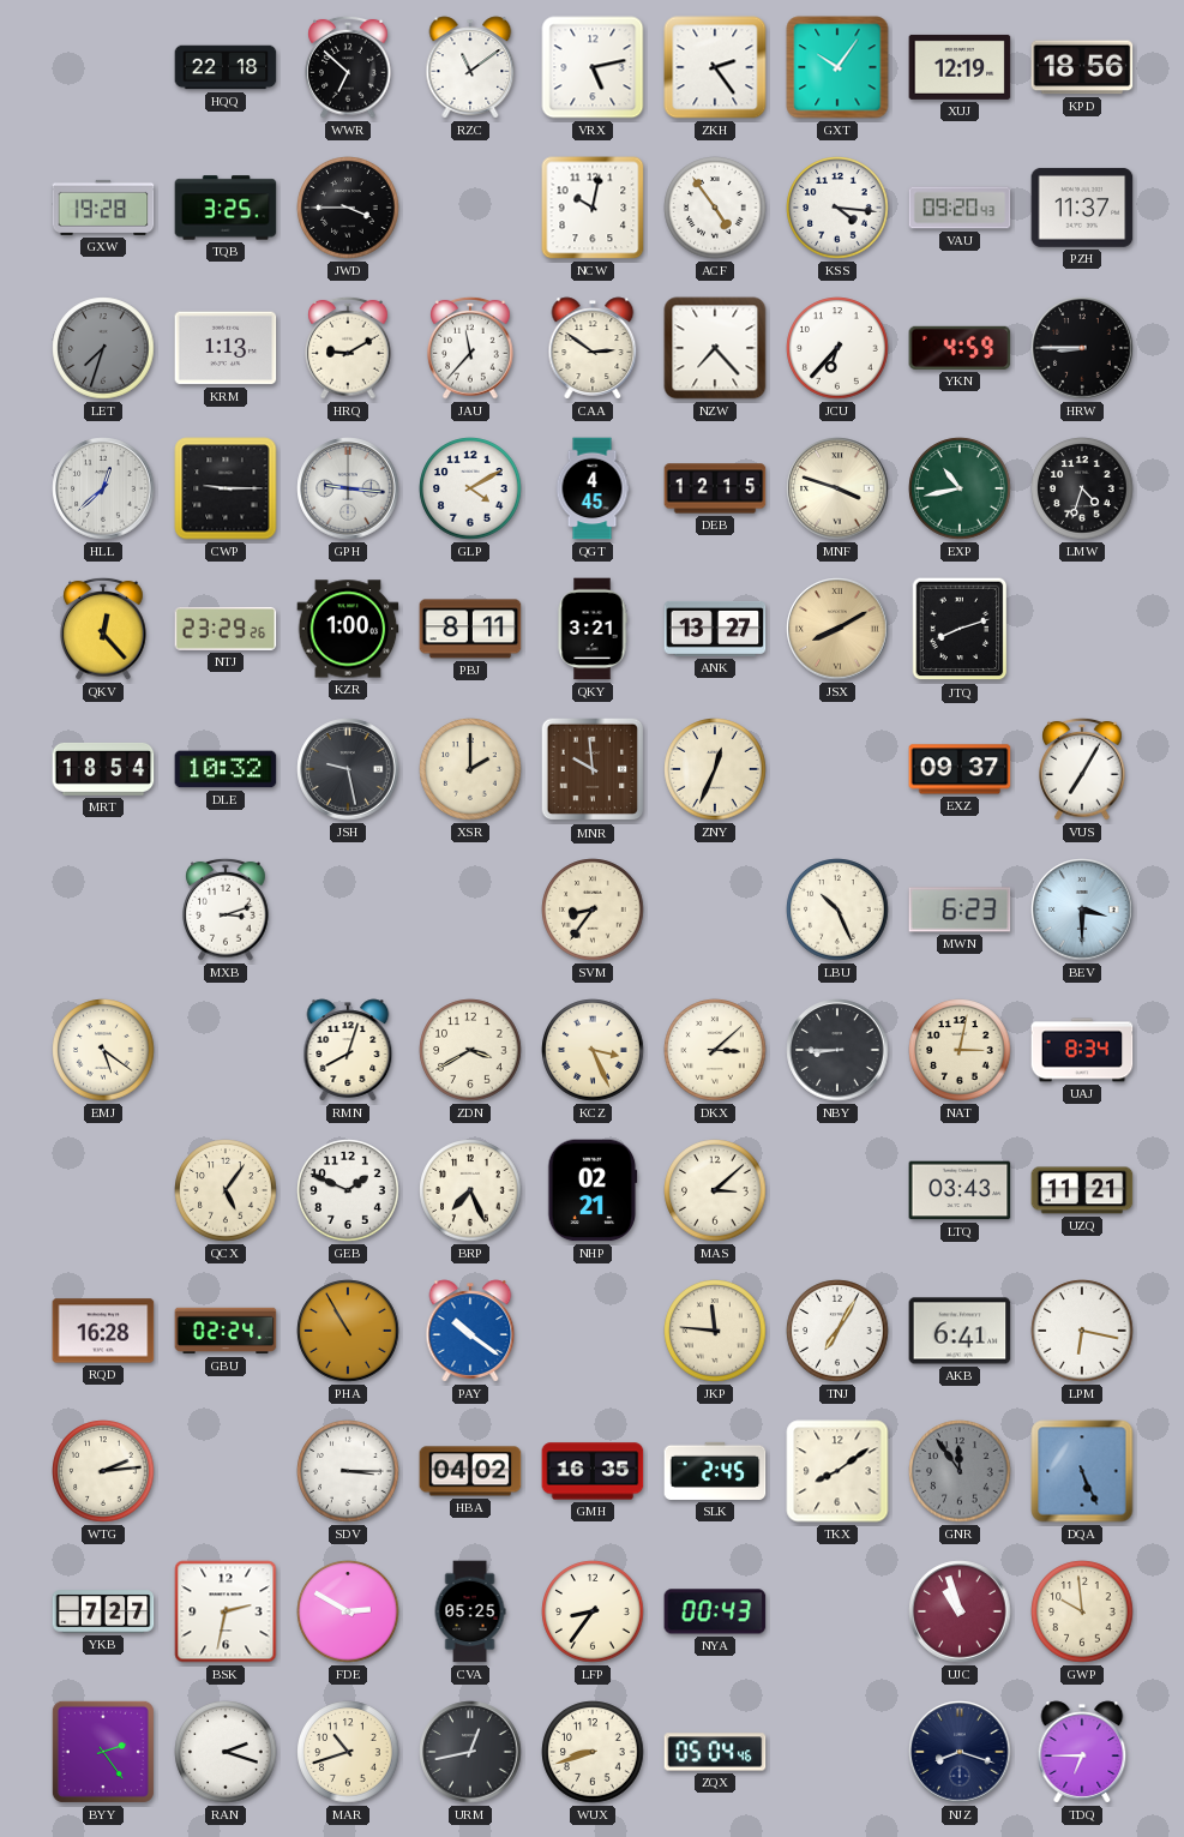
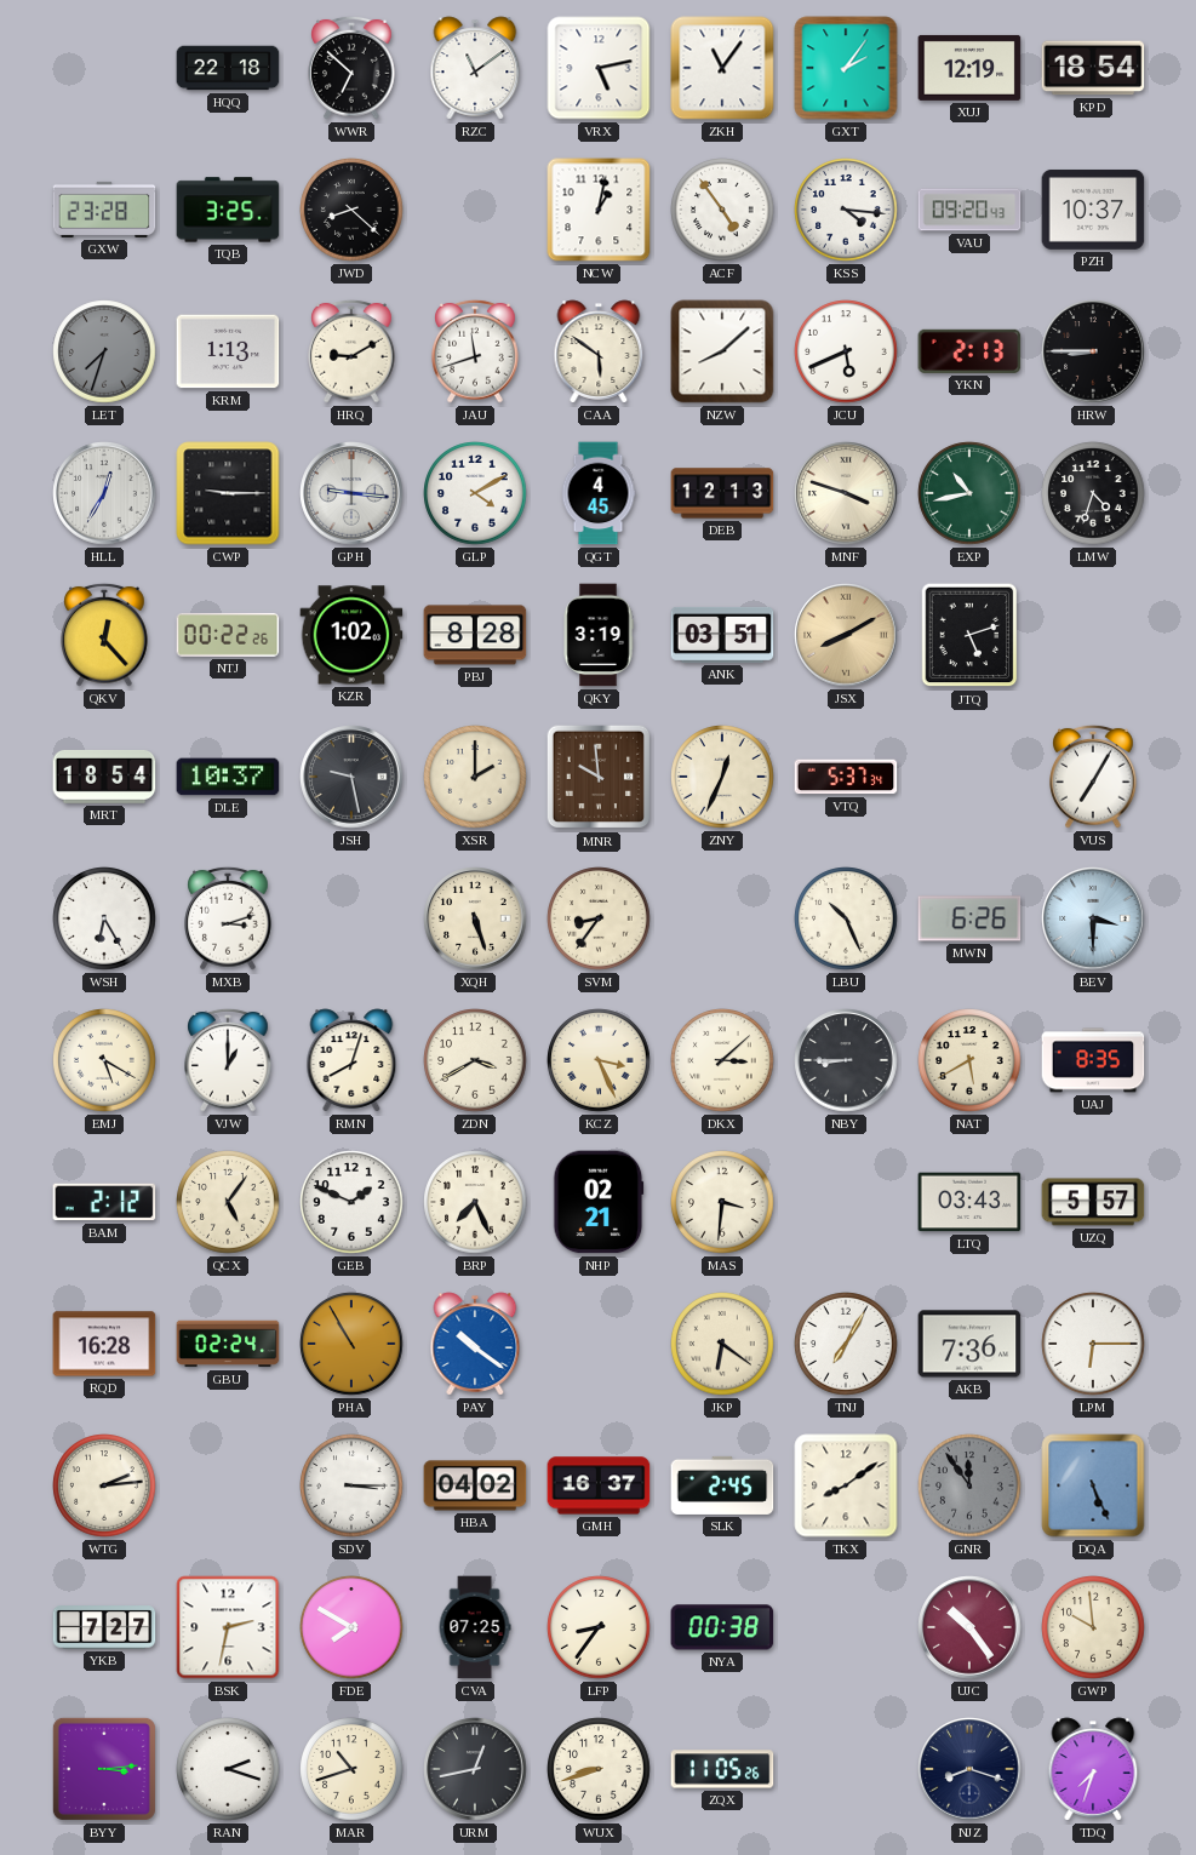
ZKH: 2:24 -> 11:06 (722, 68)
GXT: 10:06 -> 2:06 (846, 68)
KPD: 18:56 -> 18:54 (1093, 68)
GXW: 19:28 -> 23:28 (104, 210)
JWD: 3:45 -> 8:22 (351, 210)
NCW: 10:02 -> 1:02 (599, 210)
PZH: 11:37 -> 10:37 (1093, 210)
JAU: 11:37 -> 11:42 (475, 351)
CAA: 2:51 -> 5:51 (599, 351)
NZW: 7:23 -> 8:08 (722, 351)
JCU: 6:37 -> 5:41 (846, 351)
YKN: 4:59 -> 2:13 (969, 351)
HLL: 12:38 -> 12:35 (104, 493)
DEB: 12:15 -> 12:13 (722, 493)
NTJ: 23:29 -> 00:22 (228, 635)
KZR: 1:00 -> 1:02 (351, 635)
PBJ: 8:11 -> 8:28 (475, 635)
QKY: 3:21 -> 3:19 (599, 635)
ANK: 13:27 -> 03:51 (722, 635)
JTQ: 8:12 -> 5:12 (969, 635)
DLE: 10:32 -> 10:37 (228, 777)
VTQ: none -> 5:37 (846, 777)
EXZ: 09:37 -> none (960, 769)
WSH: none -> 6:25 (104, 918)
XQH: none -> 5:27 (475, 918)
MWN: 6:23 -> 6:26 (969, 918)
EMJ: 5:21 -> 5:20 (104, 1060)
VJW: none -> 1:00 (228, 1060)
NAT: 3:02 -> 5:40 (969, 1060)
UAJ: 8:34 -> 8:35 (1093, 1060)
BAM: none -> 2:12 (104, 1202)
MAS: 3:08 -> 3:31 (722, 1202)
UZQ: 11:21 -> 5:57 (1093, 1202)
JKP: 11:46 -> 6:21 (722, 1344)
AKB: 6:41 -> 7:36 (969, 1344)
LPM: 6:17 -> 6:15 (1093, 1344)
GMH: 16:35 -> 16:37 (599, 1485)
FDE: 2:50 -> 7:50 (351, 1627)
CVA: 05:25 -> 07:25 (475, 1627)
NYA: 00:43 -> 00:38 (722, 1627)
UJC: 10:57 -> 10:24 (969, 1627)
BYY: 2:24 -> 3:14 (104, 1769)
ZQX: 05:04 -> 11:05 (722, 1769)
TDQ: 6:45 -> 7:33 (1093, 1769)
